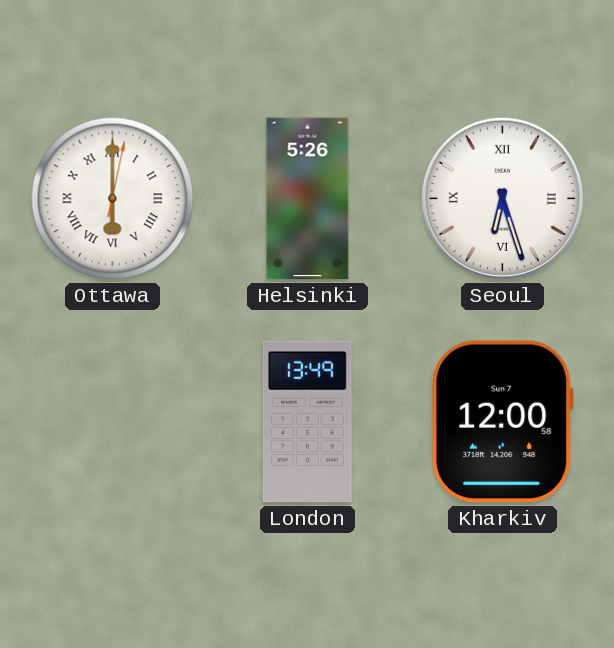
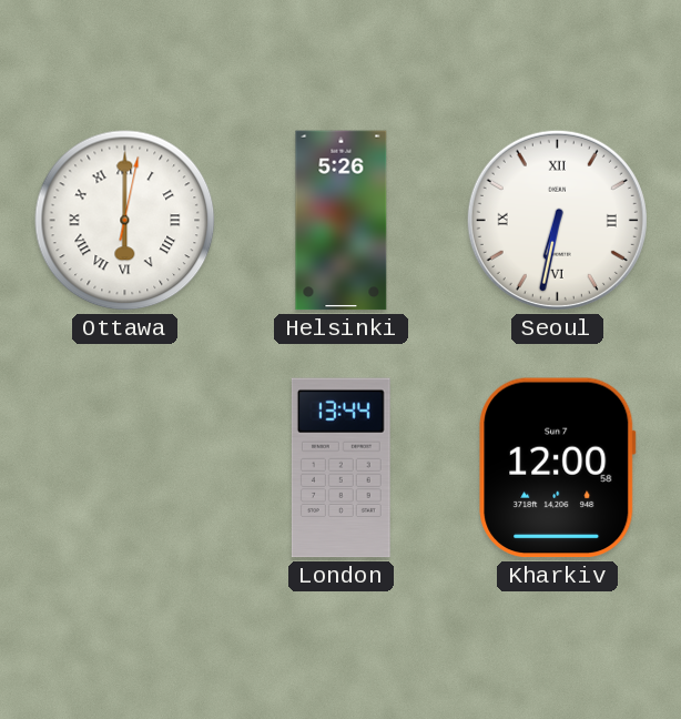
Seoul: 6:27 -> 6:32 (557, 220)
London: 13:49 -> 13:44 (340, 468)
